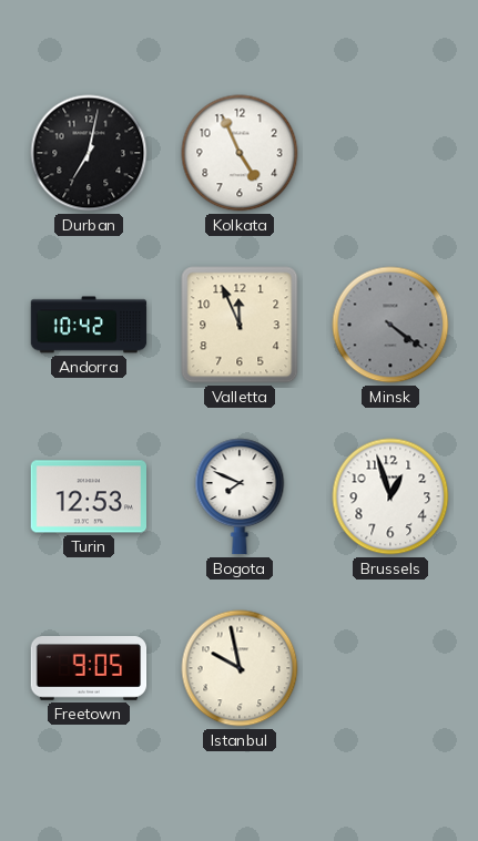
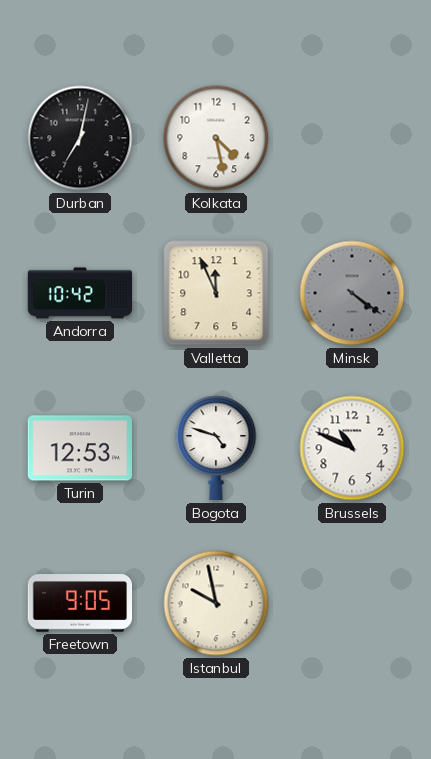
Kolkata: 4:56 -> 4:28 (216, 138)
Bogota: 7:49 -> 4:48 (216, 448)
Brussels: 12:57 -> 10:49 (352, 448)
